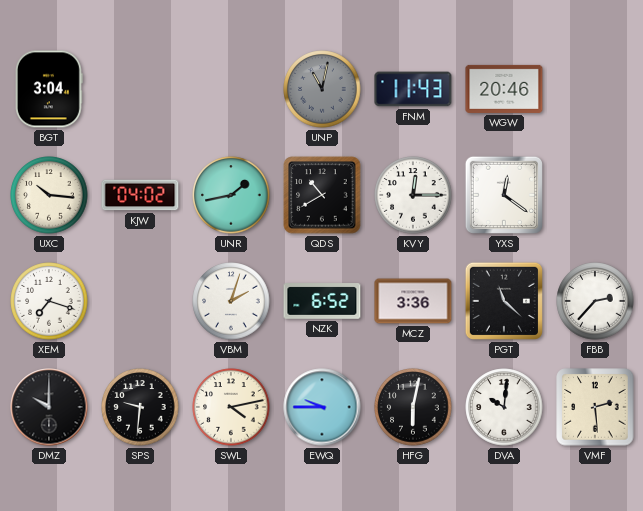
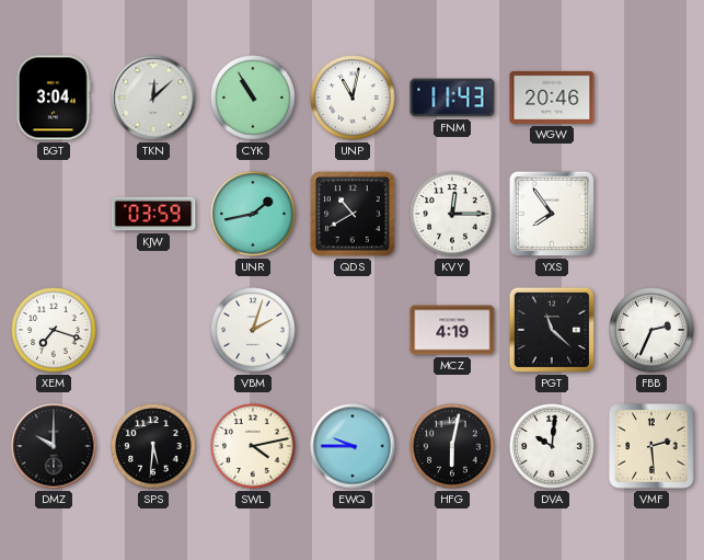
TKN: none -> 12:08 (153, 98)
CYK: none -> 10:55 (253, 98)
UNP dial: grey -> white (353, 98)
UXC: 10:16 -> none (49, 195)
KJW: 04:02 -> 03:59 (153, 214)
YXS: 12:21 -> 7:54 (552, 214)
NZK: 6:52 -> none (322, 301)
MCZ: 3:36 -> 4:19 (452, 330)
FBB: 2:37 -> 2:34 (651, 330)
SPS: 9:31 -> 5:31 (153, 446)
